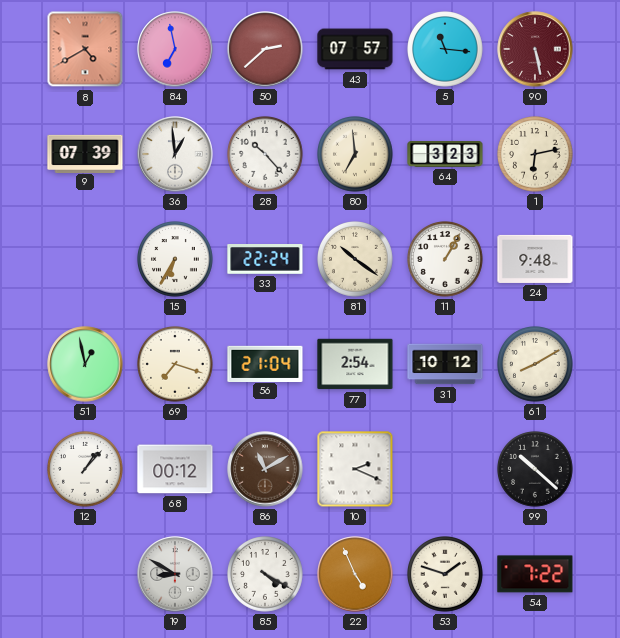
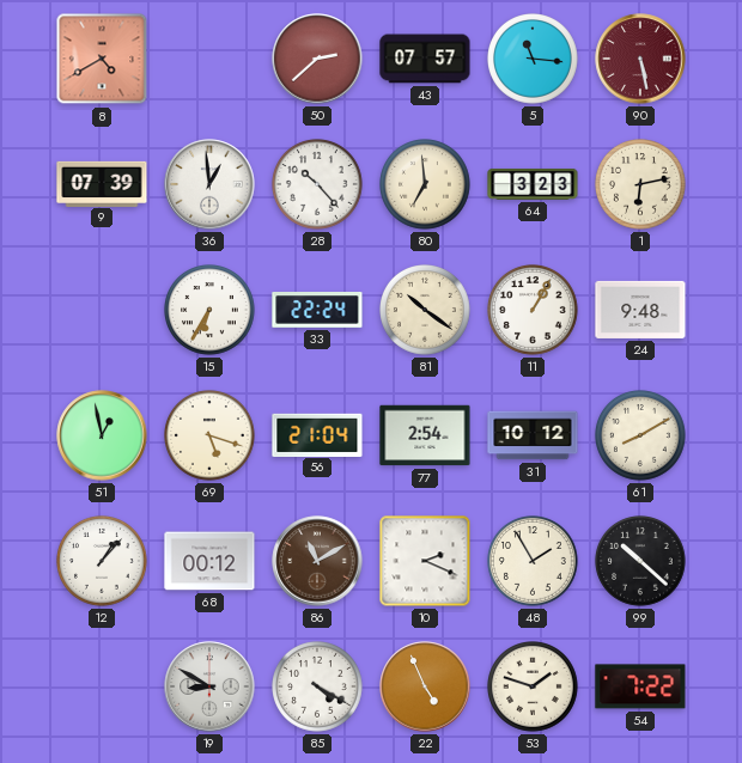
84: 6:58 -> none (175, 49)
69: 7:18 -> 5:18 (211, 437)
48: none -> 1:55 (534, 562)
